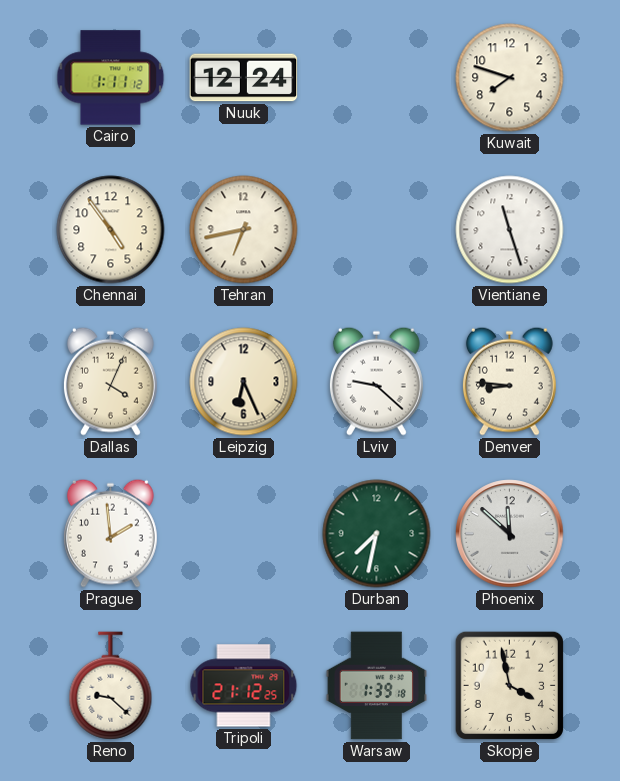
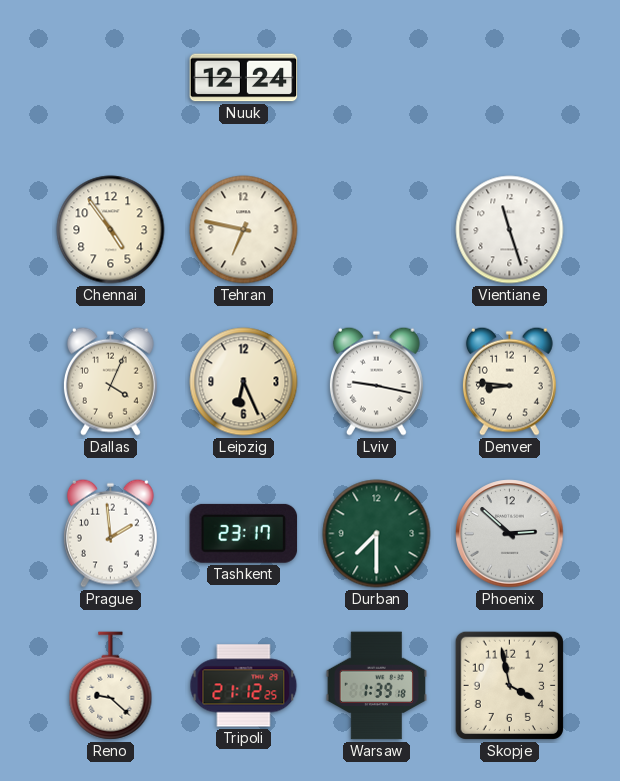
Cairo: 1:11 -> none (111, 78)
Kuwait: 7:48 -> none (510, 78)
Tehran: 6:43 -> 6:47 (244, 230)
Lviv: 9:22 -> 9:17 (376, 381)
Tashkent: none -> 23:17 (244, 533)
Durban: 7:32 -> 7:30 (377, 534)
Phoenix: 11:52 -> 2:52 (510, 534)
